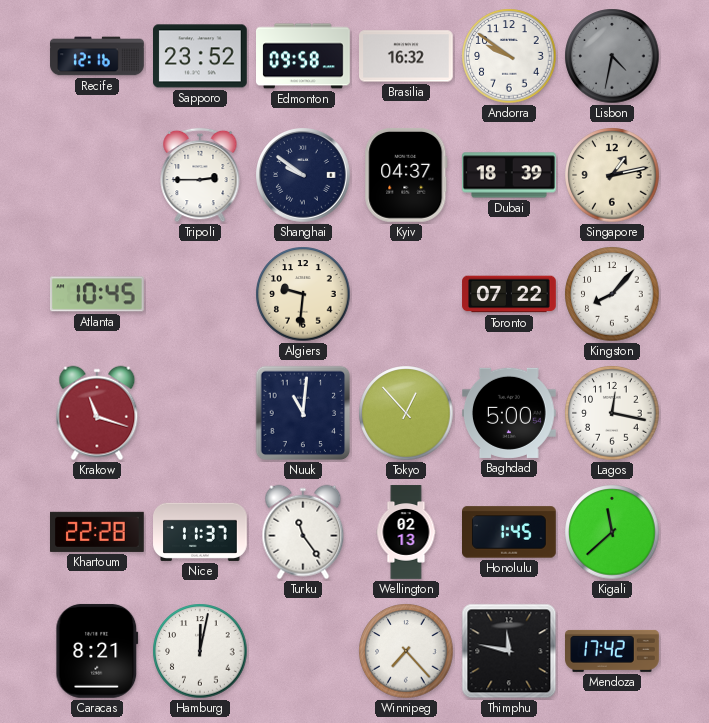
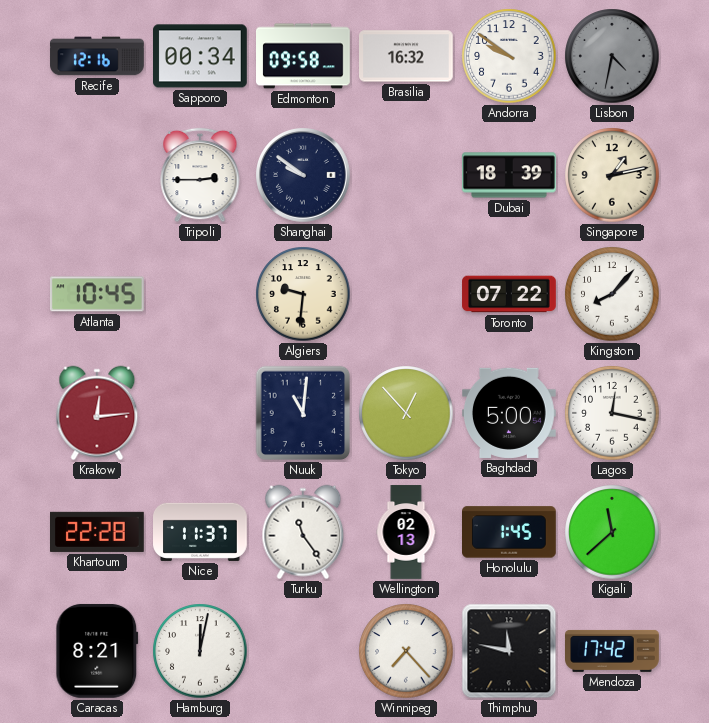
Sapporo: 23:52 -> 00:34 (201, 56)
Kyiv: 04:37 -> none (406, 175)
Krakow: 11:18 -> 12:14 (97, 413)
